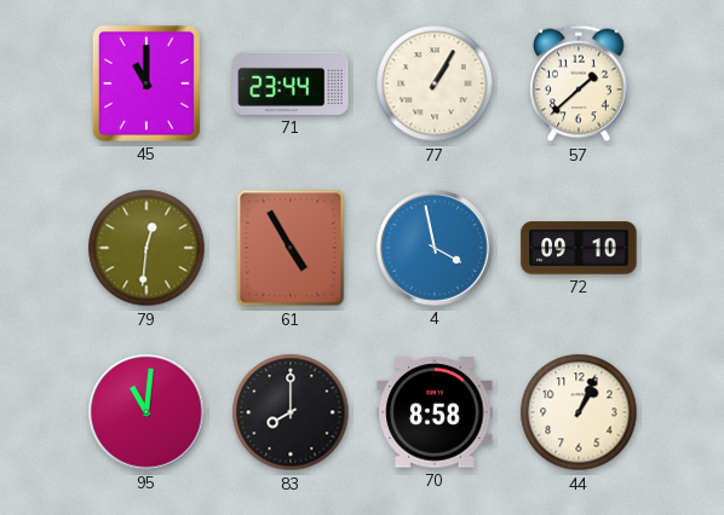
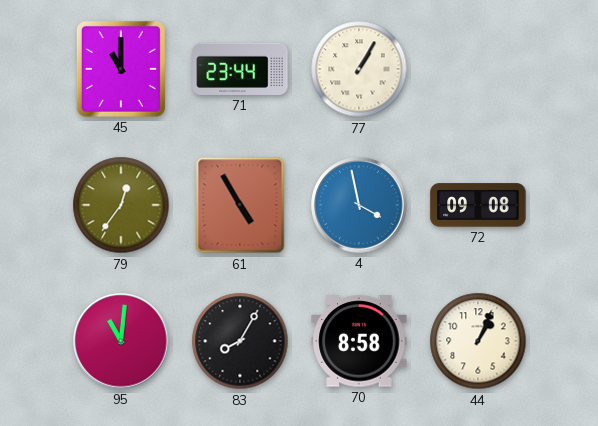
57: 1:38 -> none (580, 83)
79: 12:31 -> 12:36 (121, 205)
72: 09:10 -> 09:08 (478, 205)
83: 8:00 -> 8:05 (240, 341)
